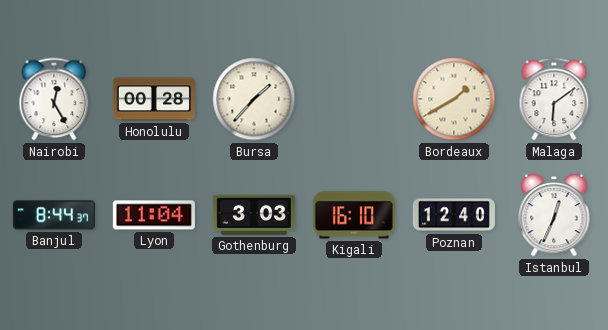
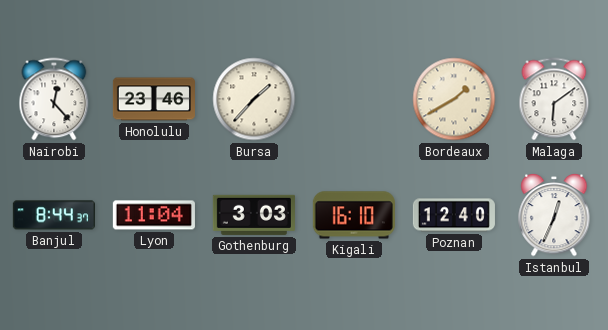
Nairobi: 12:25 -> 12:23 (54, 99)
Honolulu: 00:28 -> 23:46 (154, 99)
